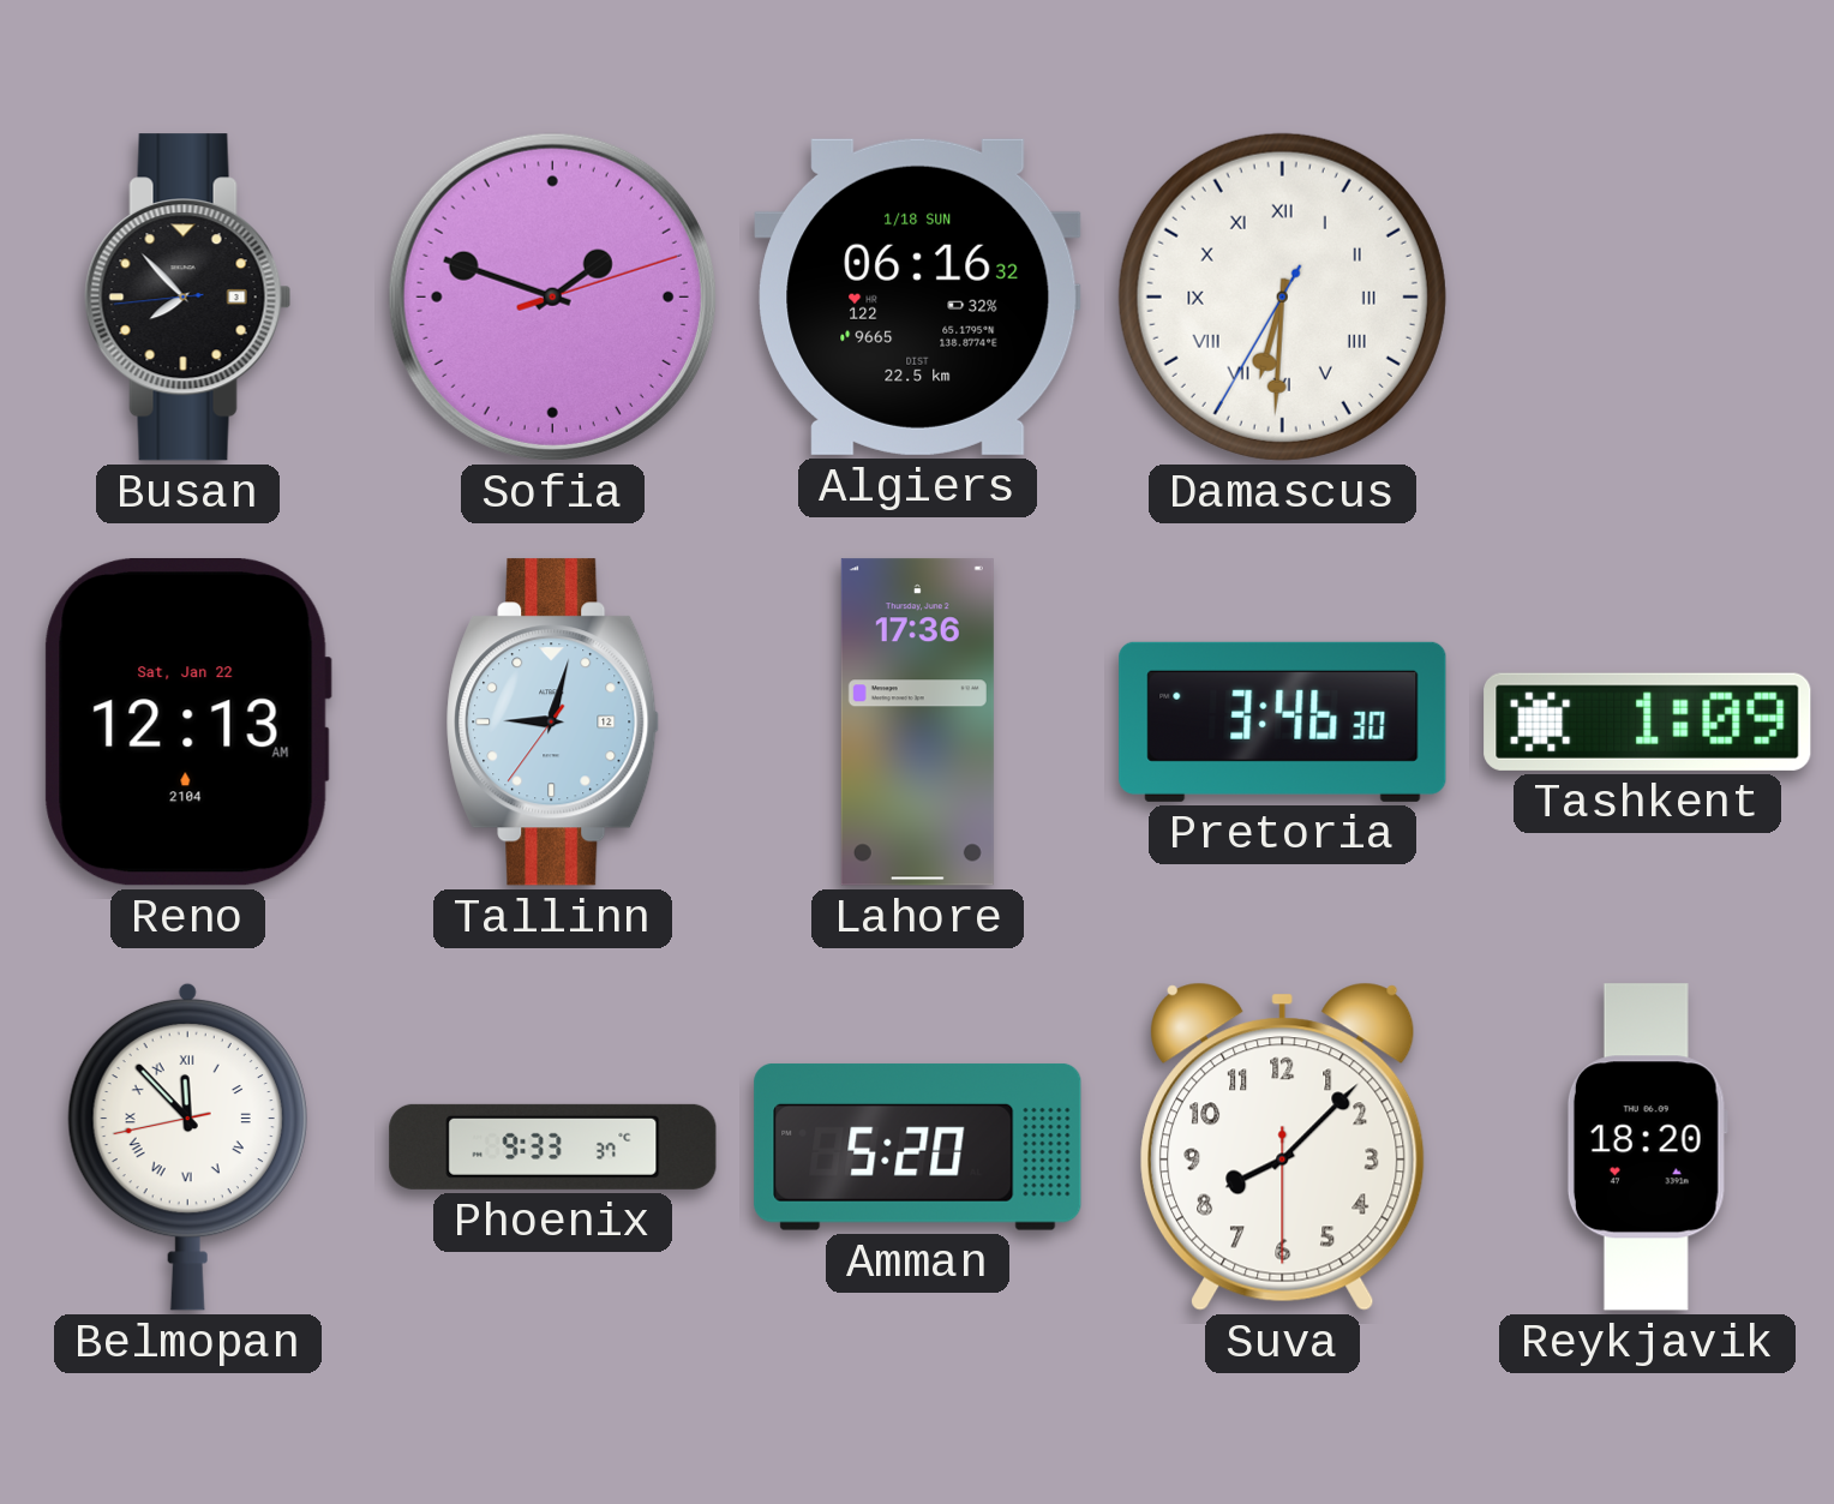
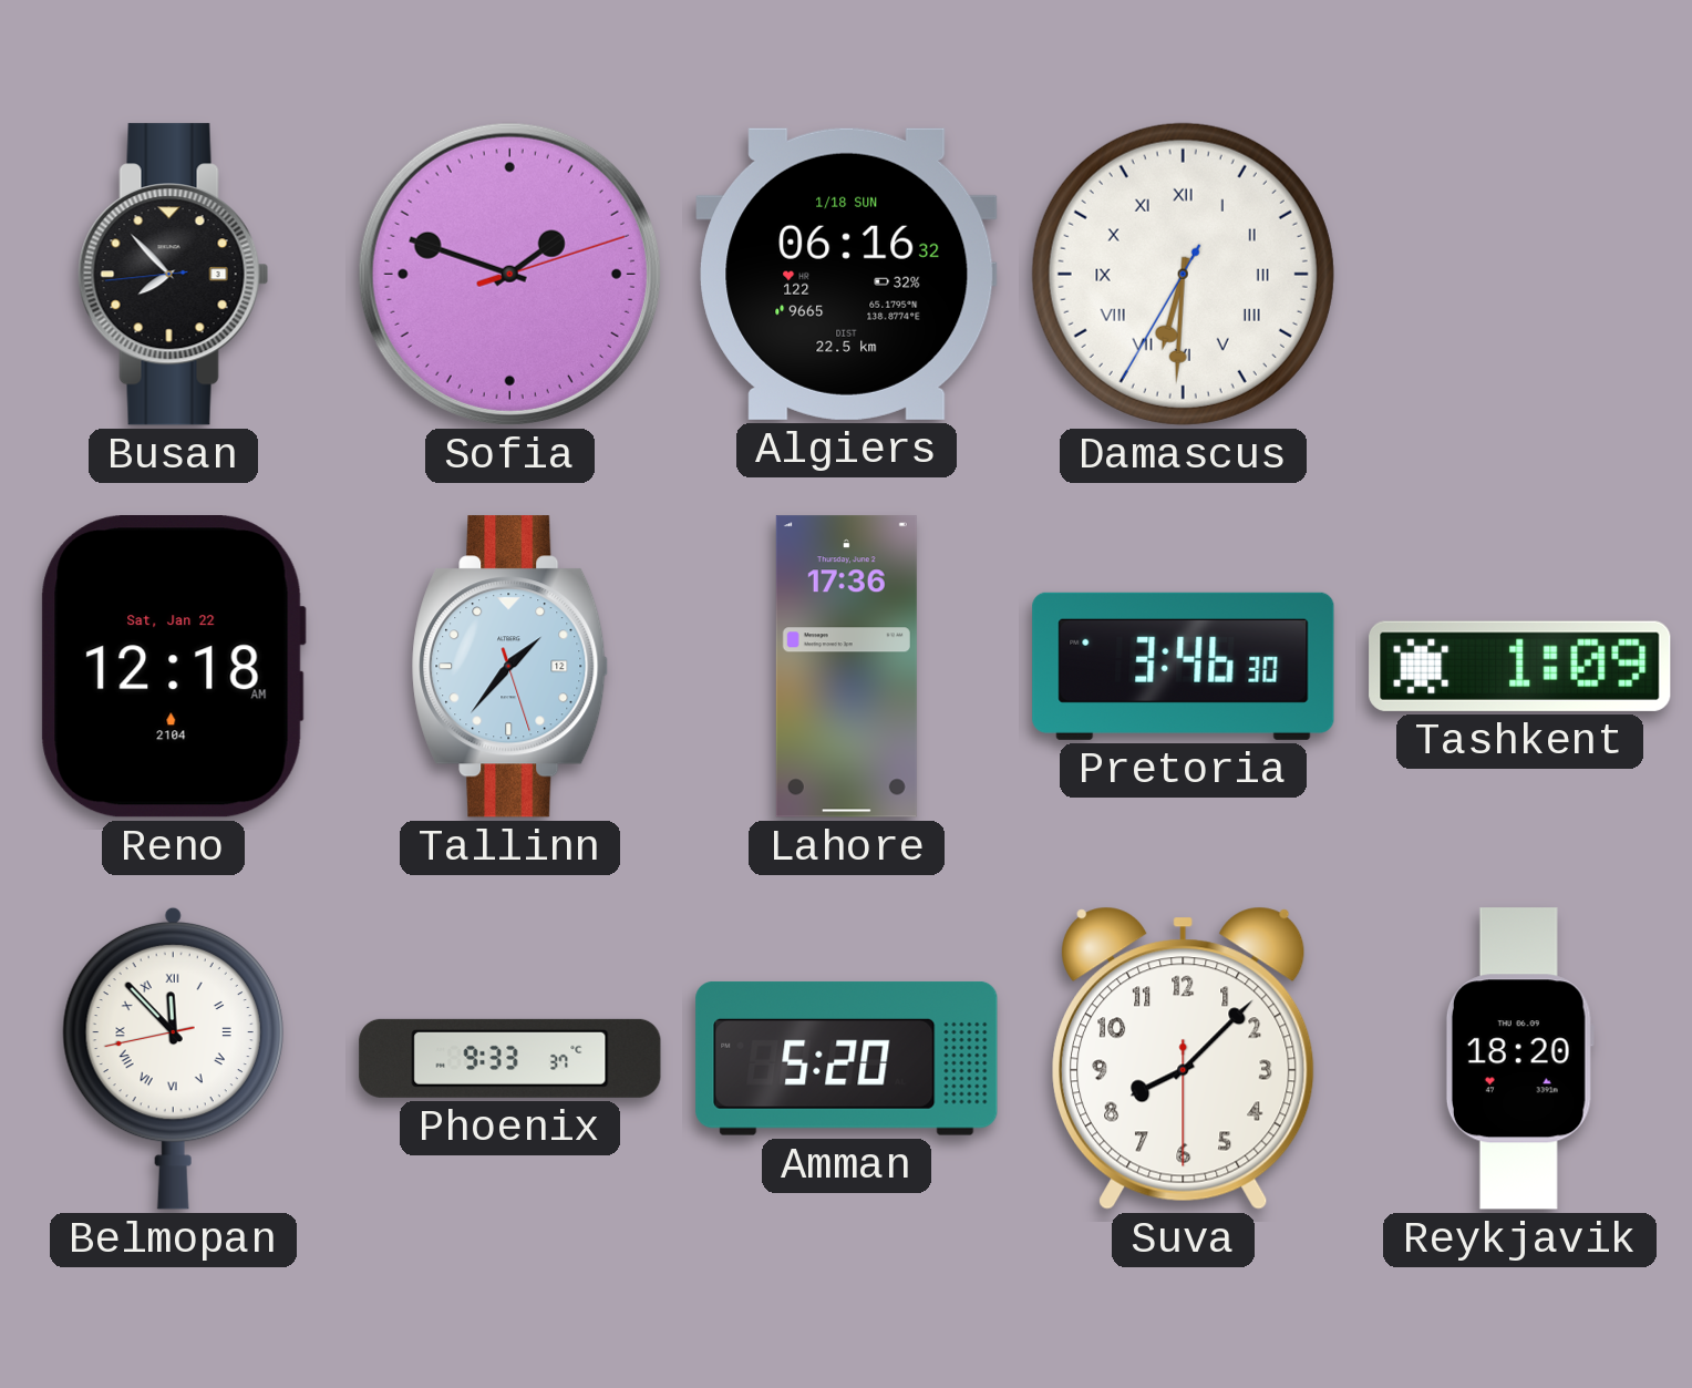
Reno: 12:13 -> 12:18 (173, 667)
Tallinn: 9:02 -> 1:36 (510, 667)
